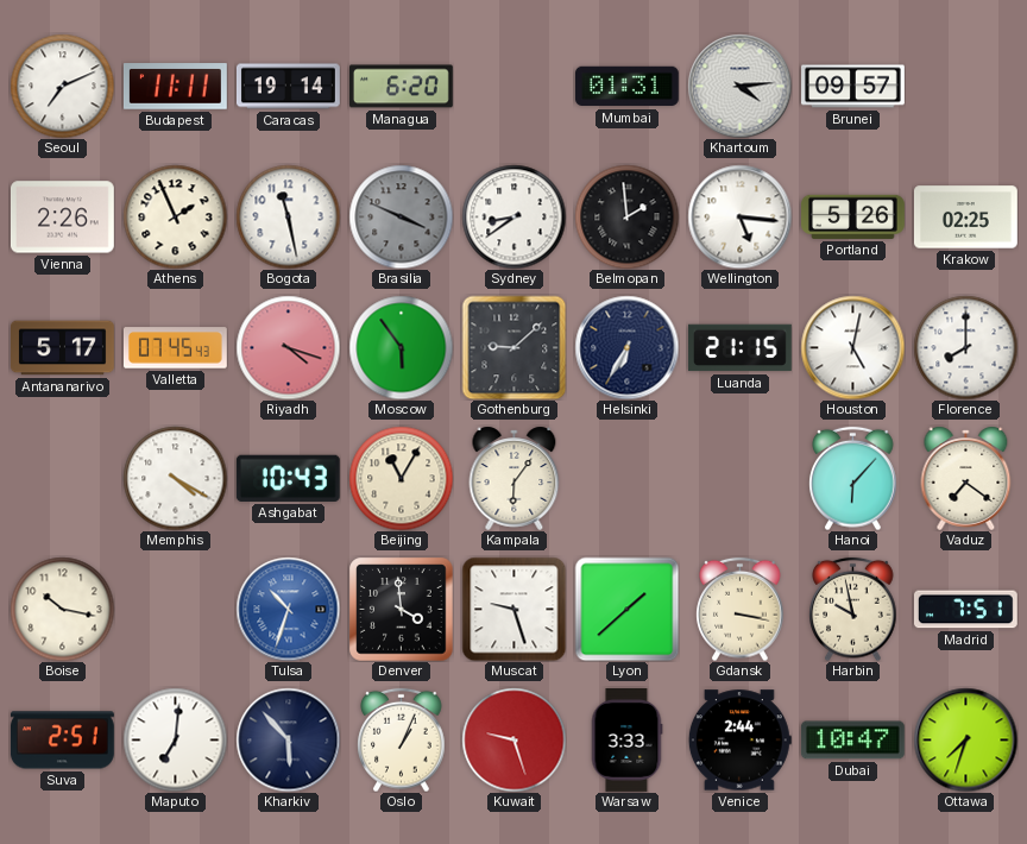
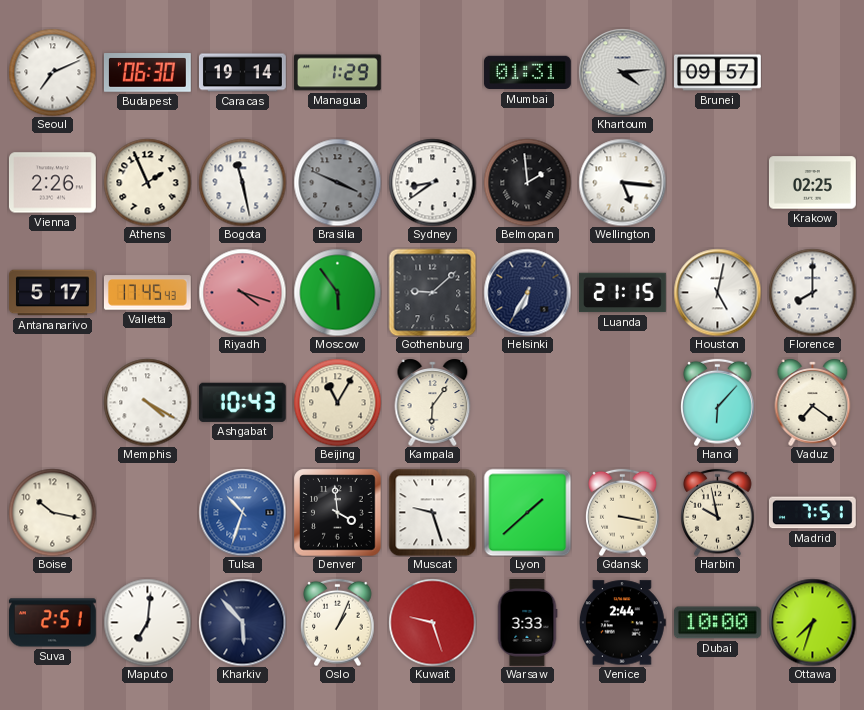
Budapest: 11:11 -> 06:30 (147, 73)
Managua: 6:20 -> 1:29 (338, 73)
Portland: 5:26 -> none (853, 216)
Valletta: 07:45 -> 17:45 (147, 293)
Dubai: 10:47 -> 10:00 (717, 623)
